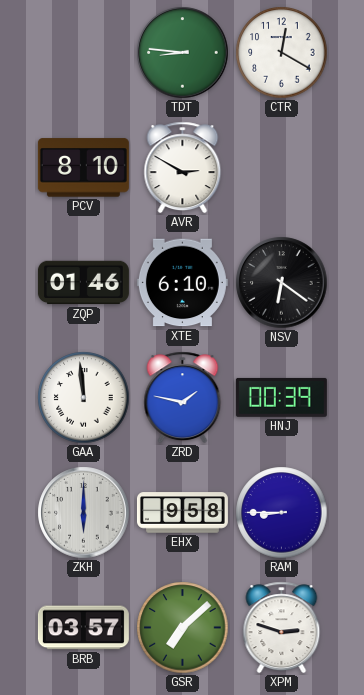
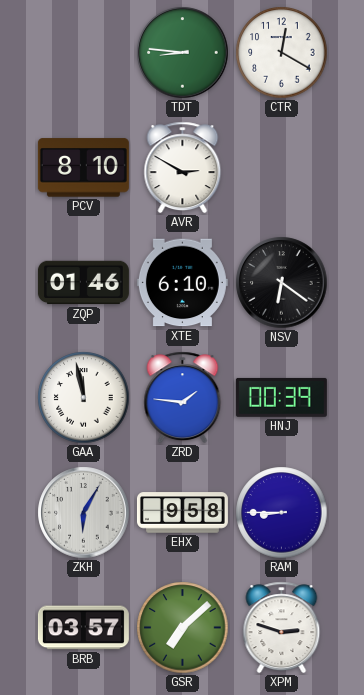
GAA: 11:59 -> 11:58 (84, 398)
ZRD: 1:47 -> 1:46 (183, 398)
ZKH: 6:00 -> 6:05 (84, 513)
